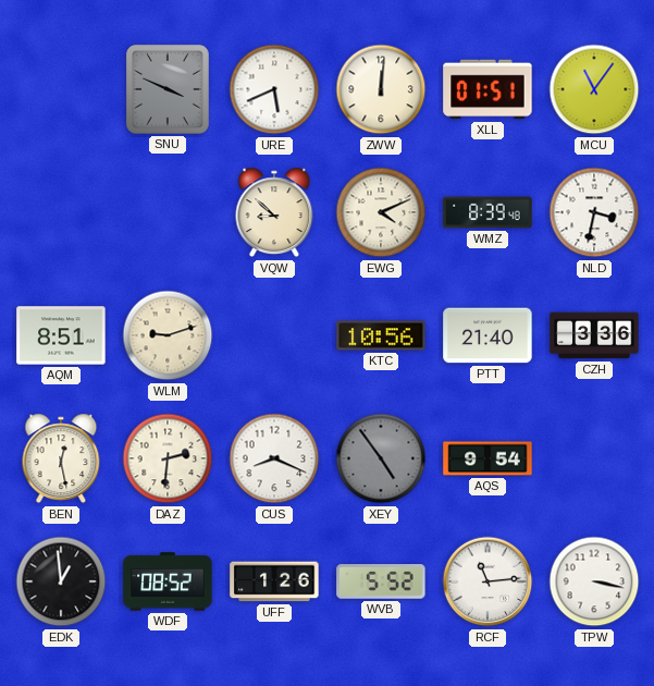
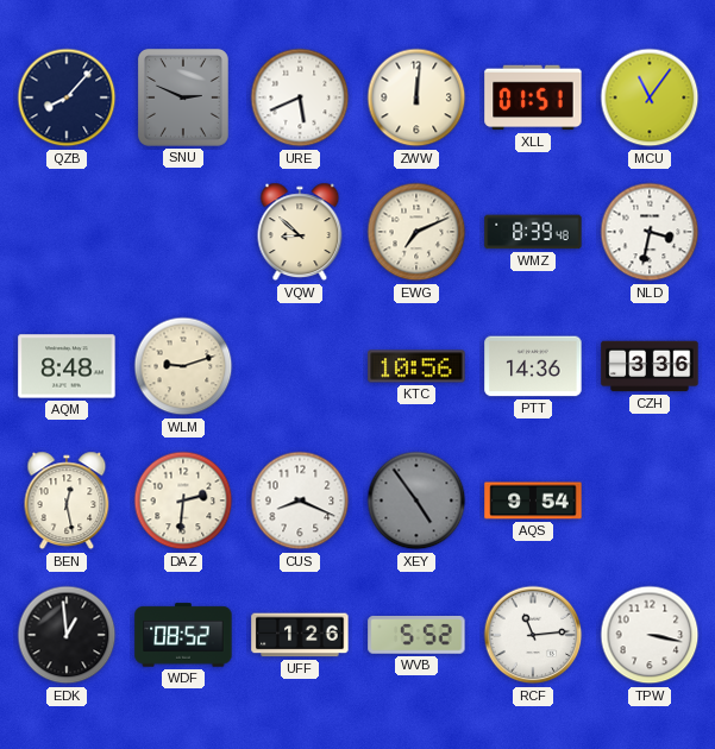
QZB: none -> 8:07 (67, 97)
SNU: 3:49 -> 2:49 (183, 97)
EWG: 4:11 -> 7:11 (416, 232)
AQM: 8:51 -> 8:48 (67, 366)
PTT: 21:40 -> 14:36 (533, 366)
